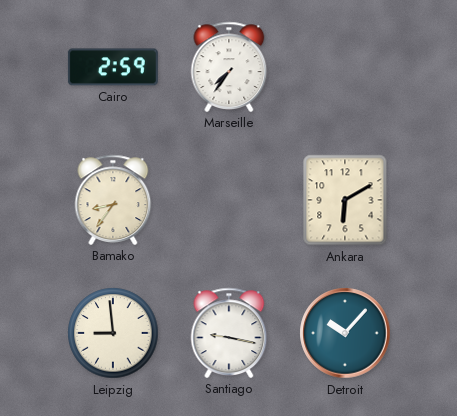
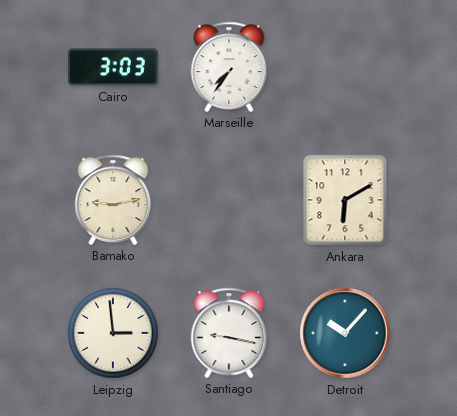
Cairo: 2:59 -> 3:03 (113, 67)
Bamako: 8:36 -> 9:13 (113, 200)
Leipzig: 8:59 -> 2:59 (113, 333)
